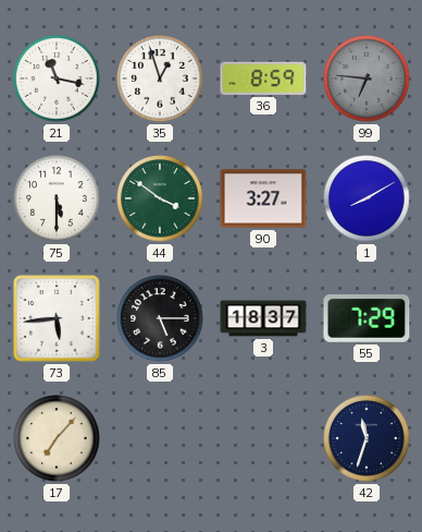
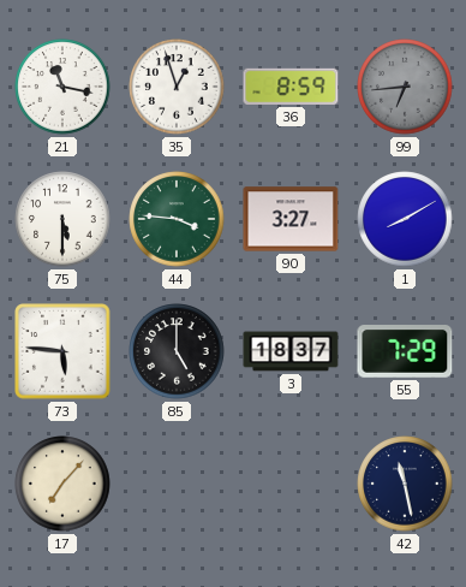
99: 6:46 -> 6:44 (405, 87)
44: 3:51 -> 3:46 (177, 219)
73: 5:44 -> 5:46 (62, 351)
85: 5:15 -> 5:00 (177, 351)
42: 11:33 -> 11:28 (405, 484)
